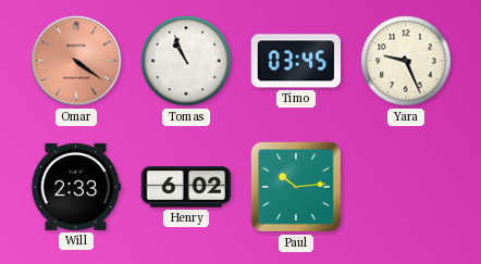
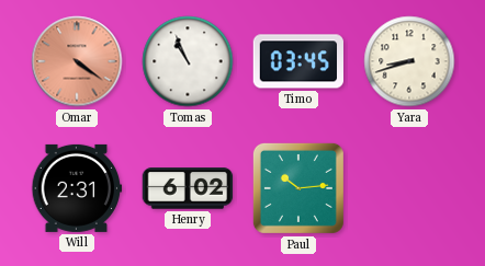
Yara: 9:26 -> 8:42 (409, 61)
Will: 2:33 -> 2:31 (77, 188)
